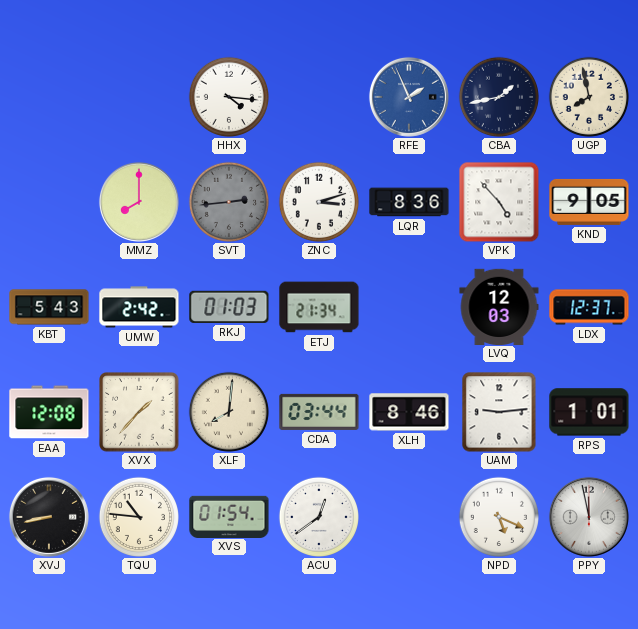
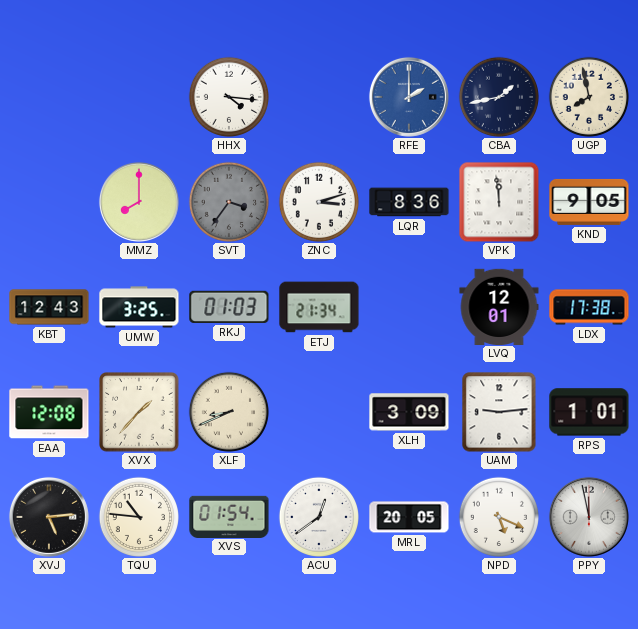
RFE: 1:56 -> 2:00 (409, 97)
SVT: 2:44 -> 3:36 (228, 201)
VPK: 4:53 -> 11:59 (499, 202)
KBT: 5:43 -> 12:43 (49, 307)
UMW: 2:42 -> 3:25 (139, 307)
LVQ: 12:03 -> 12:01 (499, 306)
LDX: 12:37 -> 17:38 (589, 307)
XLF: 8:01 -> 8:41 (228, 411)
CDA: 03:44 -> none (319, 412)
XLH: 8:46 -> 3:09 (409, 412)
XVJ: 8:43 -> 5:14 (49, 517)
MRL: none -> 20:05 (409, 517)
